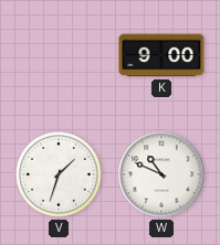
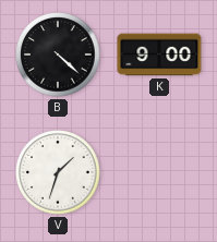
B: none -> 4:22 (58, 55)
W: 10:49 -> none (161, 174)
